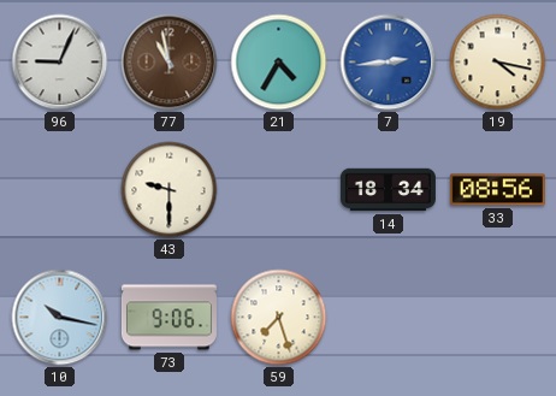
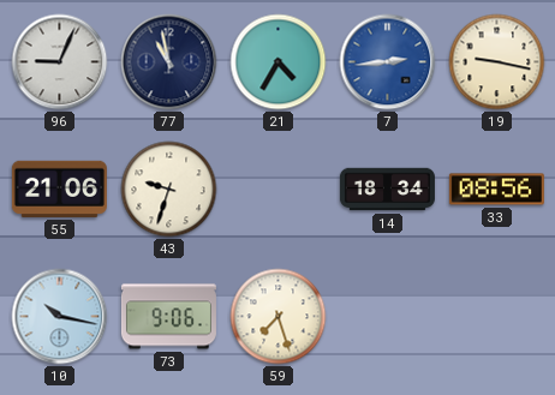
77 dial: brown -> navy (169, 62)
19: 4:17 -> 9:17 (497, 62)
55: none -> 21:06 (59, 188)
43: 9:30 -> 9:33 (169, 190)
